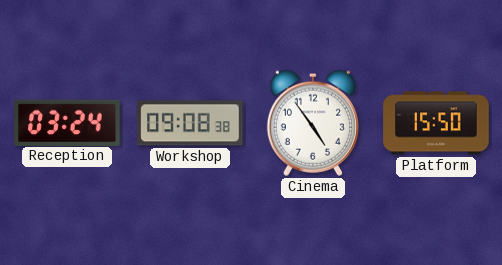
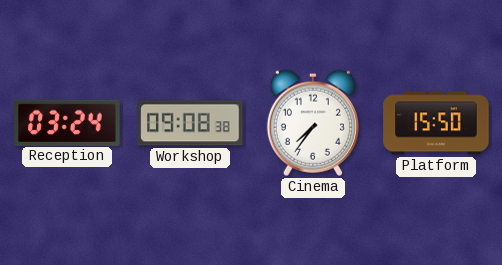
Cinema: 4:54 -> 7:36 (313, 123)
